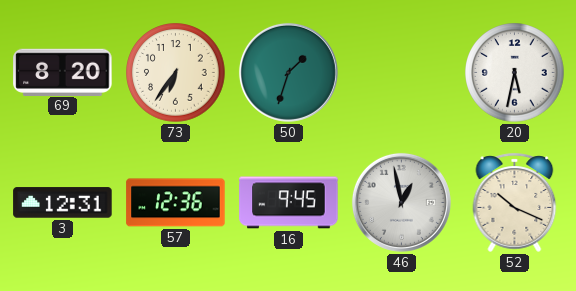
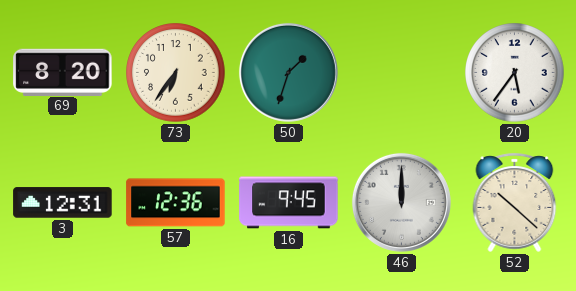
20: 5:32 -> 5:36 (515, 73)
46: 12:58 -> 12:00 (401, 202)
52: 10:19 -> 10:22 (515, 202)
